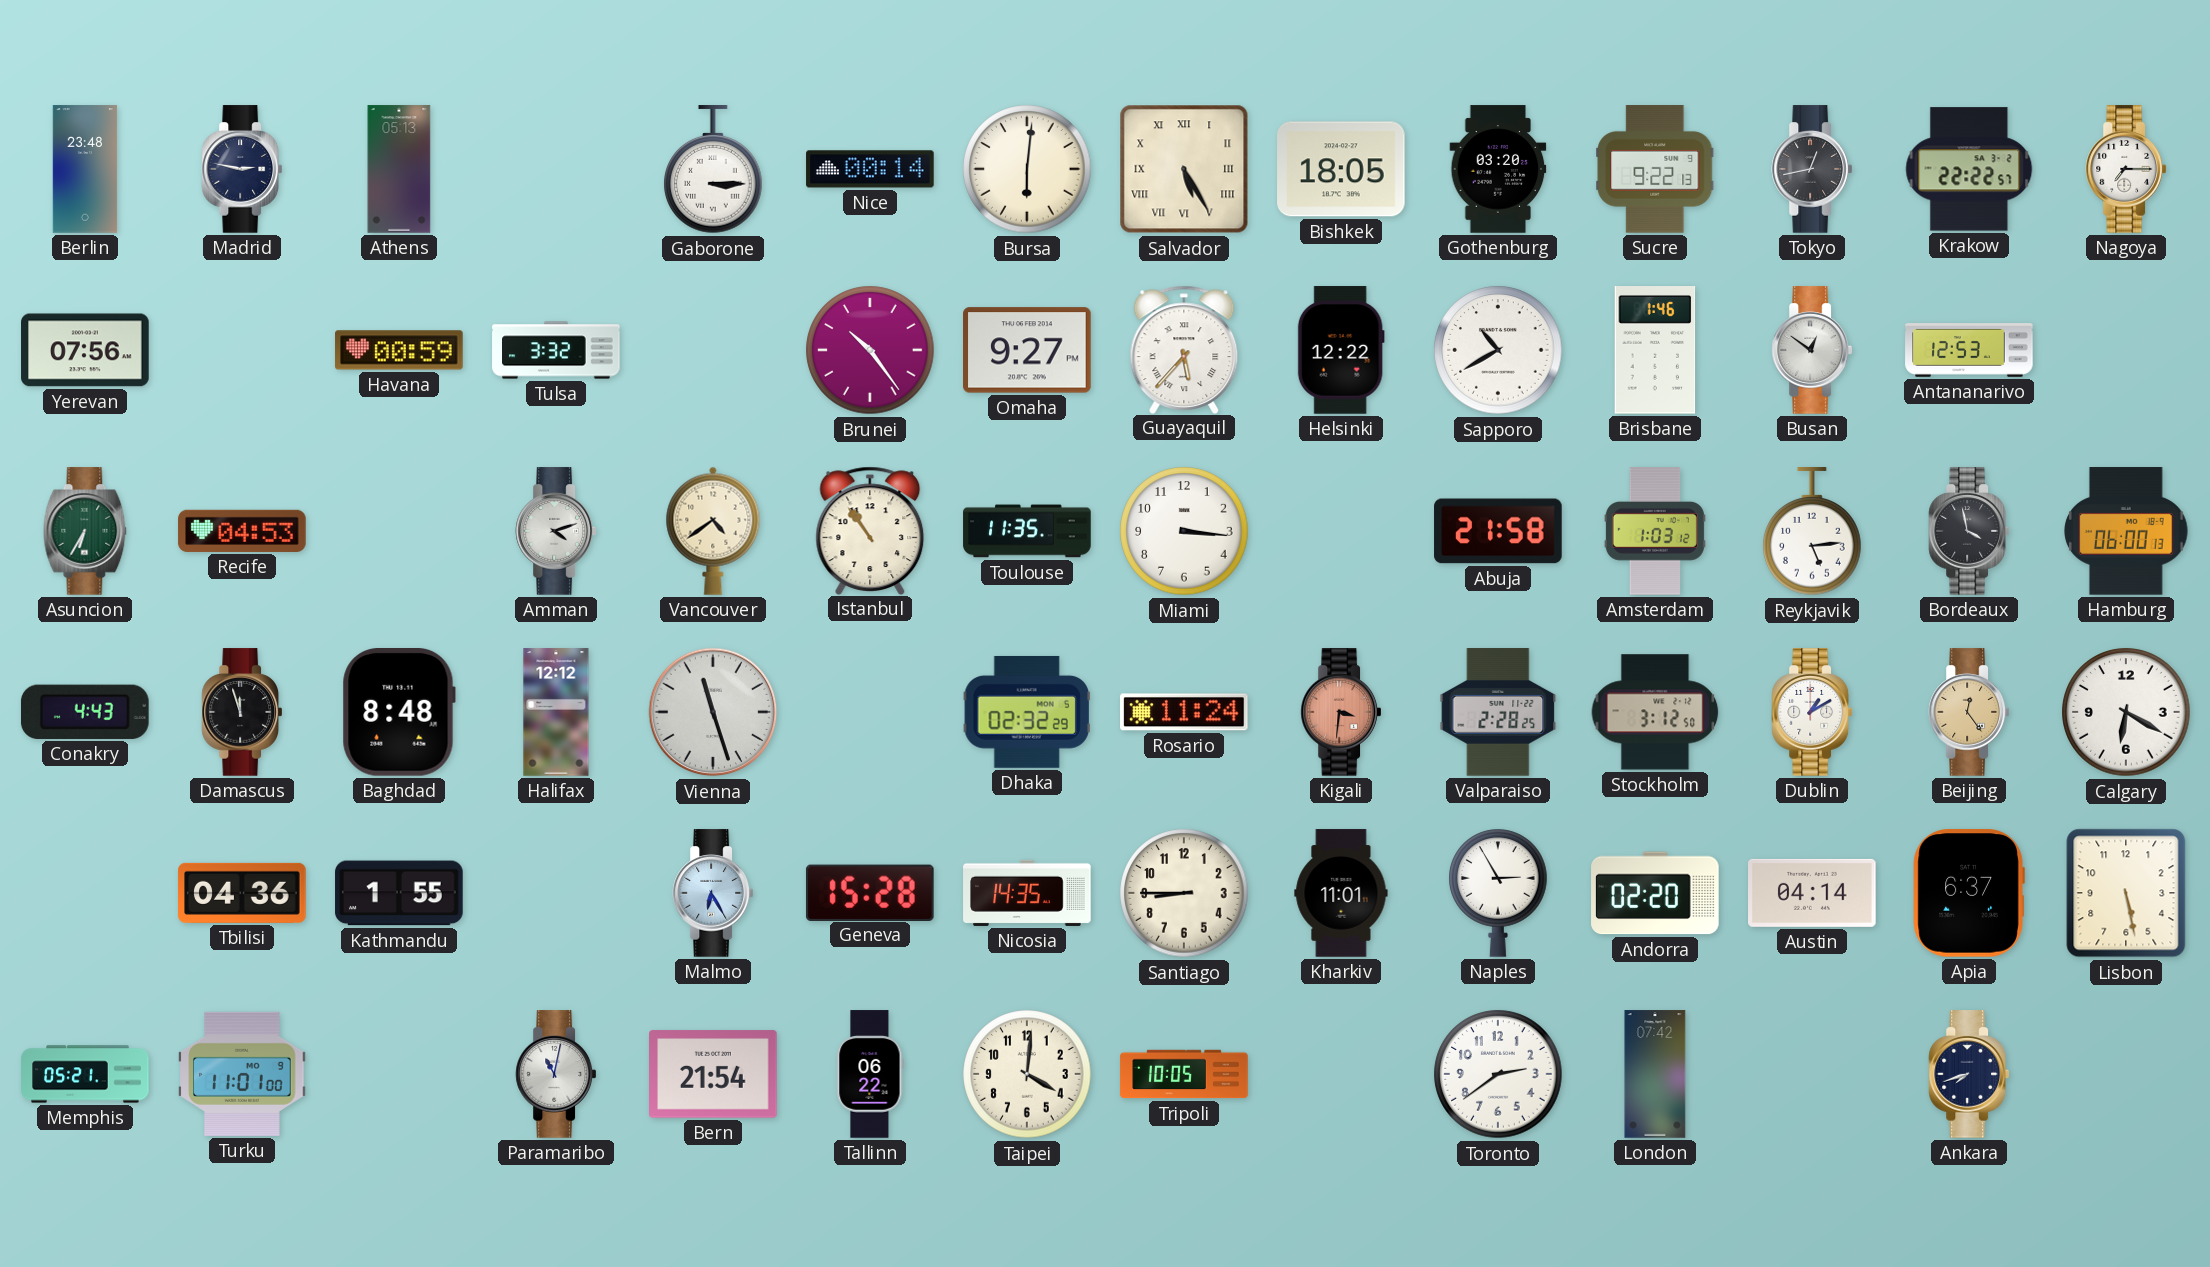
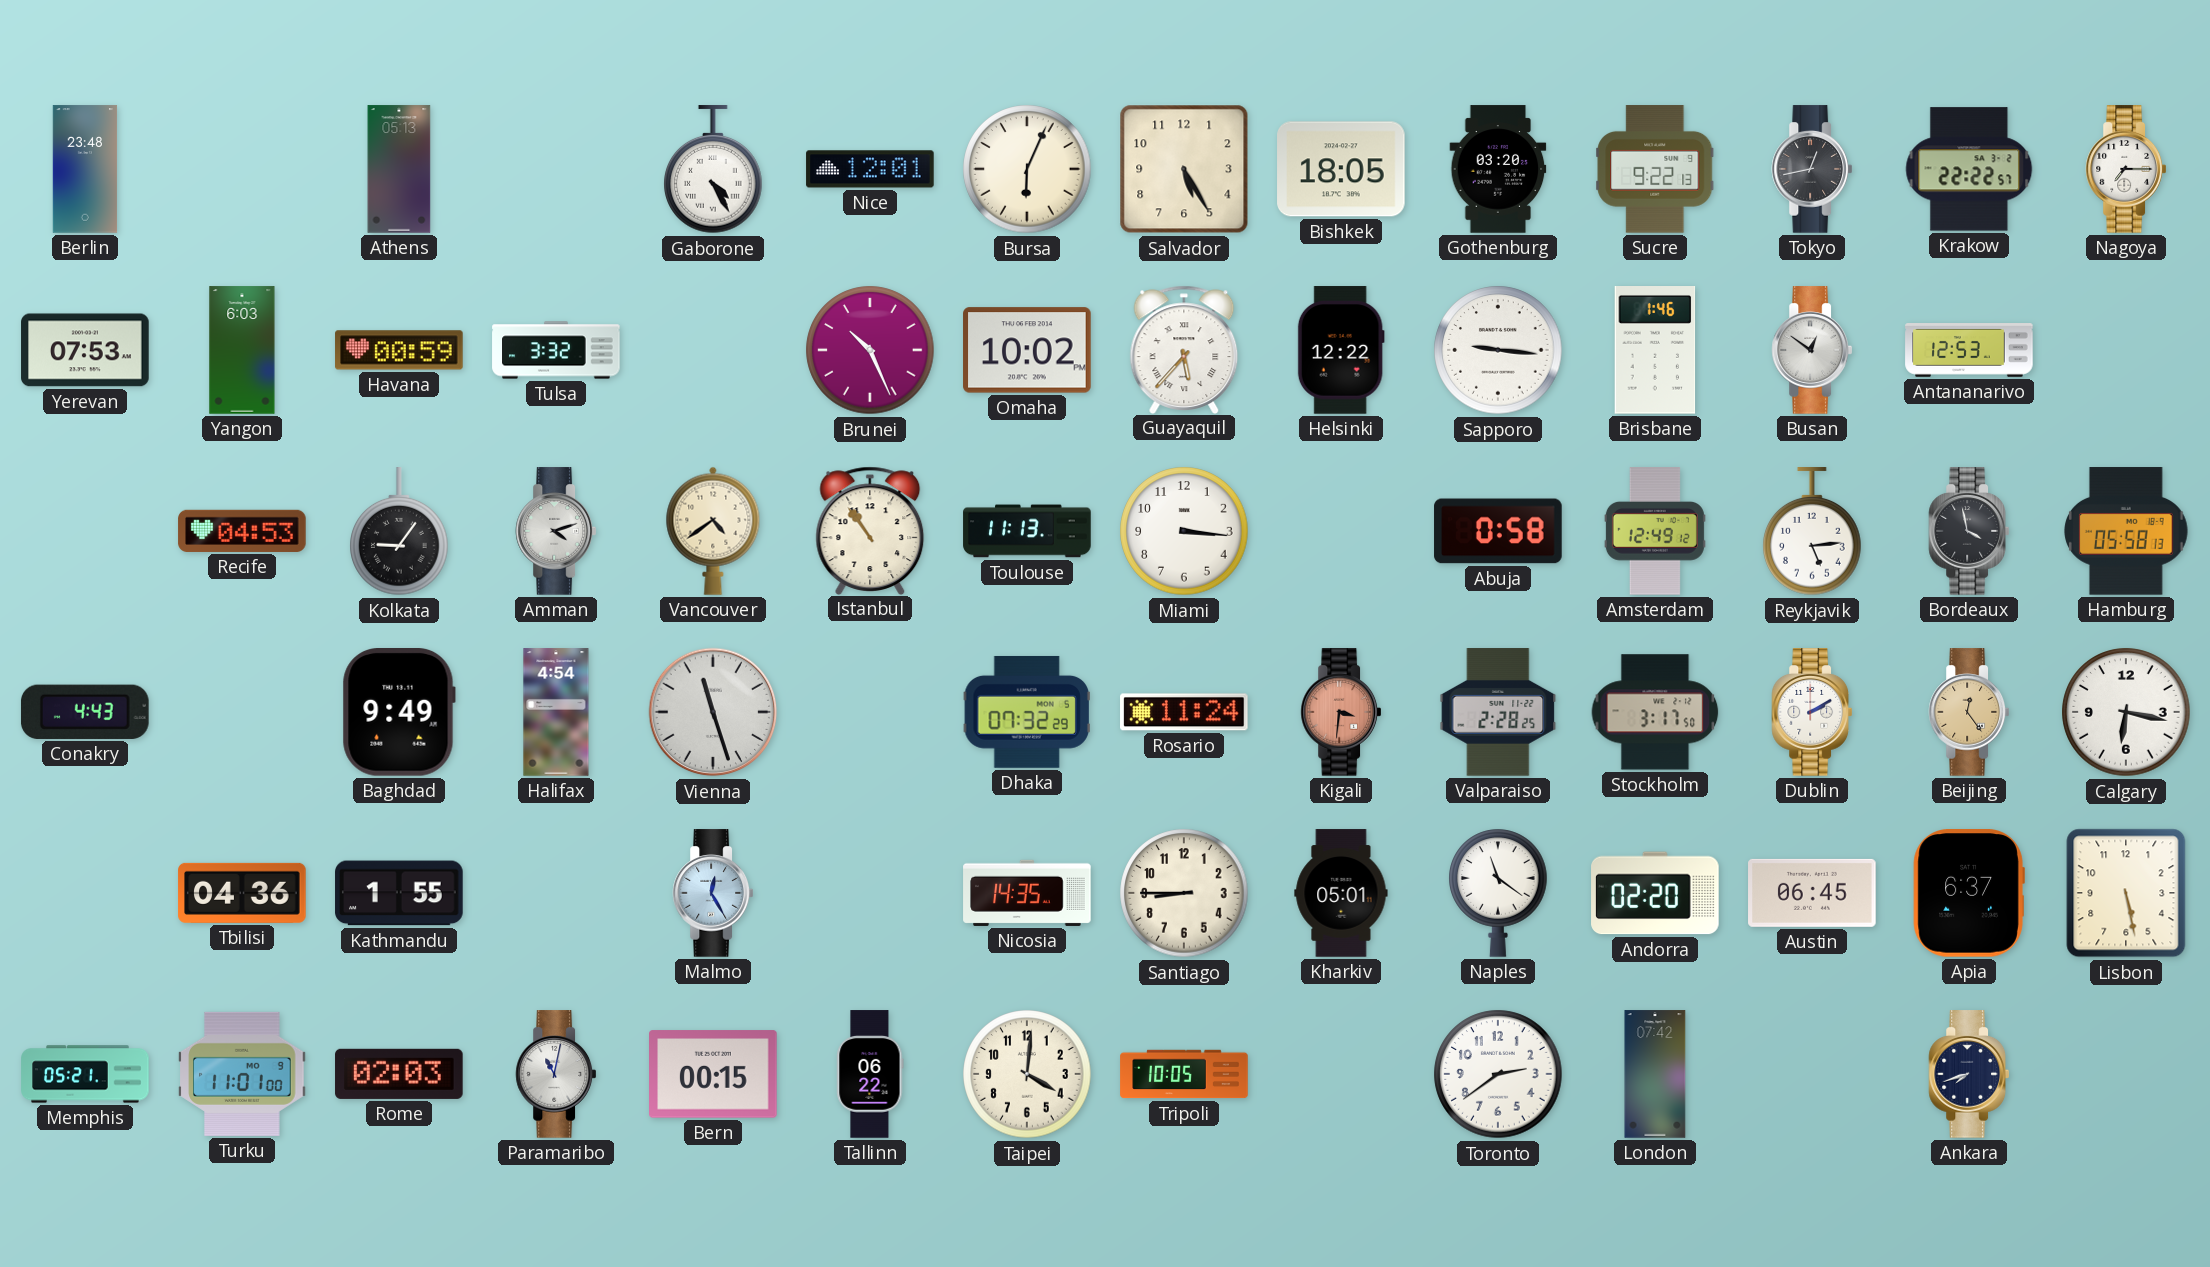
Madrid: 2:47 -> none (241, 169)
Gaborone: 3:15 -> 4:25 (713, 170)
Nice: 00:14 -> 12:01 (870, 169)
Bursa: 6:01 -> 6:04 (1027, 169)
Salvador numerals: Roman -> Arabic (1184, 169)
Yerevan: 07:56 -> 07:53 (85, 350)
Yangon: none -> 6:03 (242, 350)
Brunei: 10:24 -> 10:26 (870, 350)
Omaha: 9:27 -> 10:02 (1027, 350)
Sapporo: 10:40 -> 9:16 (1498, 350)
Asuncion: 6:35 -> none (85, 531)
Kolkata: none -> 9:06 (399, 532)
Toulouse: 11:35 -> 11:13 (1027, 531)
Abuja: 21:58 -> 0:58 (1498, 531)
Amsterdam: 1:03 -> 12:49 (1655, 531)
Hamburg: 06:00 -> 05:58 (2126, 531)
Damascus: 11:57 -> none (241, 712)
Baghdad: 8:48 -> 9:49 (399, 713)
Halifax: 12:12 -> 4:54 (556, 712)
Dhaka: 02:32 -> 07:32 (1027, 712)
Stockholm: 3:12 -> 3:17 (1655, 712)
Dublin: 1:10 -> 2:10 (1811, 712)
Calgary: 6:20 -> 6:17 (2126, 712)
Malmo: 6:25 -> 12:25 (712, 893)
Geneva: 15:28 -> none (870, 892)
Kharkiv: 11:01 -> 05:01 (1341, 893)
Naples: 2:55 -> 11:21 (1498, 893)
Austin: 04:14 -> 06:45 (1812, 893)
Rome: none -> 02:03 (399, 1074)
Bern: 21:54 -> 00:15 (713, 1074)
